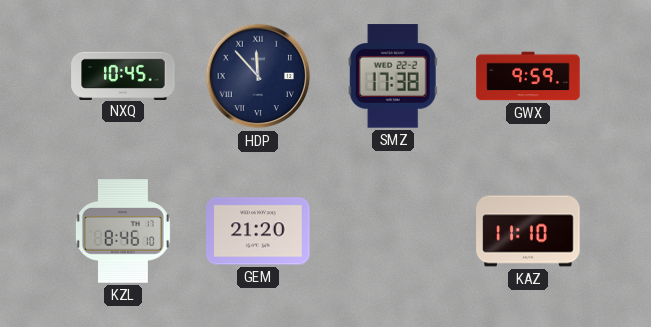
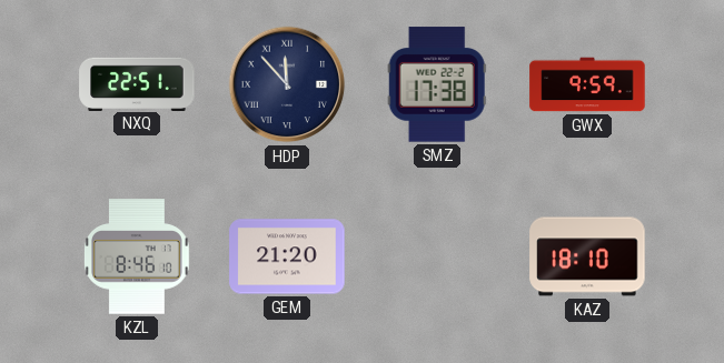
NXQ: 10:45 -> 22:51 (137, 83)
KAZ: 11:10 -> 18:10 (587, 256)
